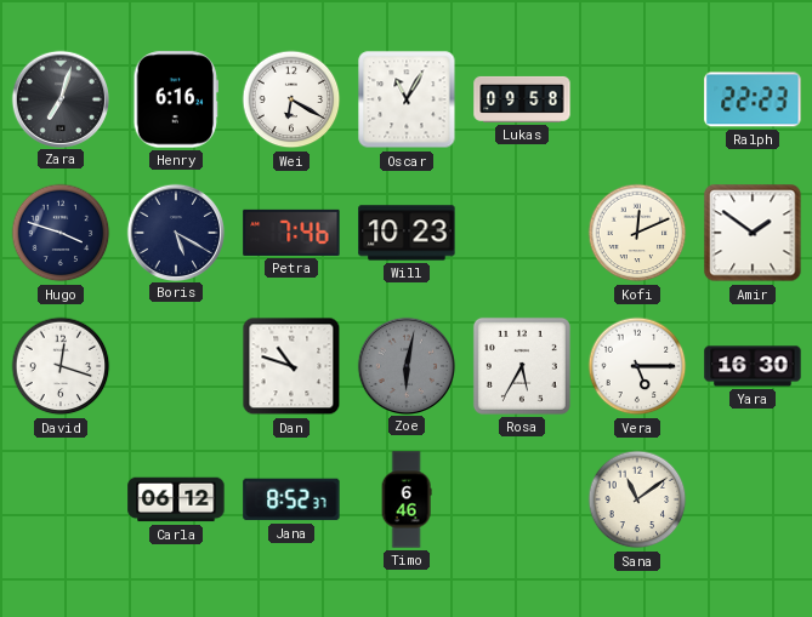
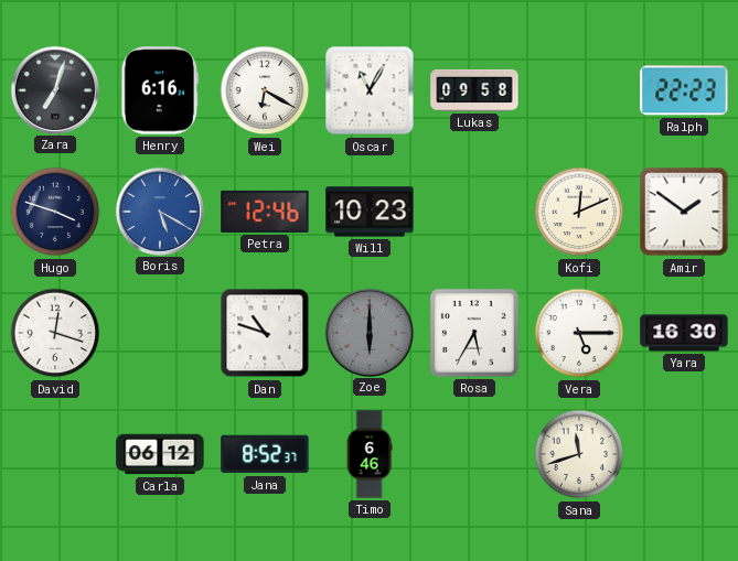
Boris dial: navy -> blue (159, 211)
Petra: 7:46 -> 12:46 (265, 212)
Zoe: 6:02 -> 6:00 (368, 332)
Sana: 11:09 -> 11:42 (579, 454)
